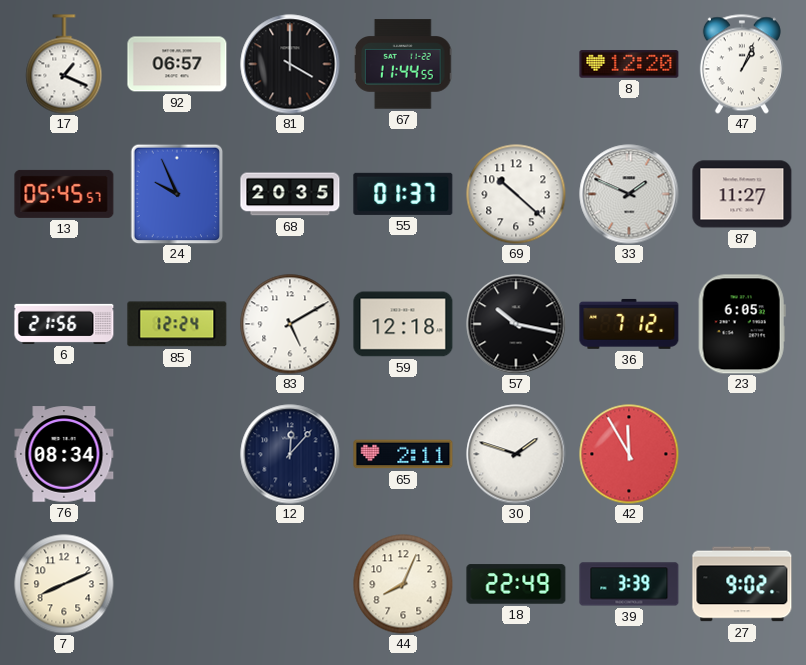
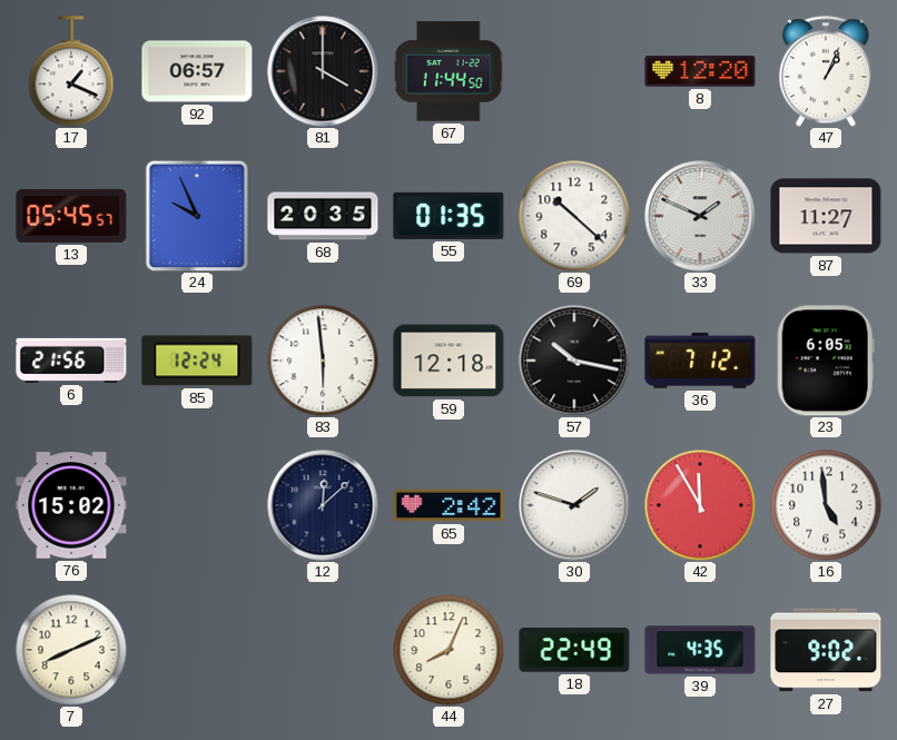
67: 11:44:55 -> 11:44:50 (448, 71)
55: 01:37 -> 01:35 (448, 216)
83: 5:10 -> 5:59 (323, 361)
76: 08:34 -> 15:02 (71, 505)
12: 12:07 -> 12:08 (323, 505)
65: 2:11 -> 2:42 (448, 505)
16: none -> 4:59 (826, 505)
39: 3:39 -> 4:35 (700, 650)
